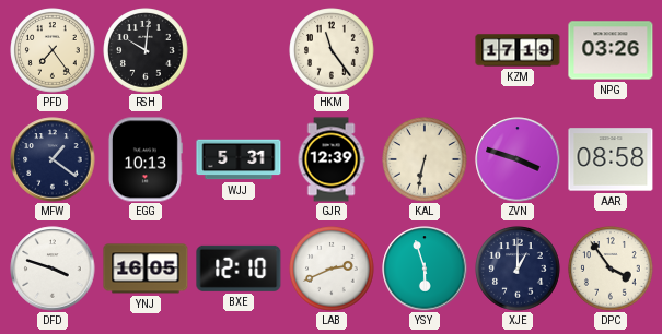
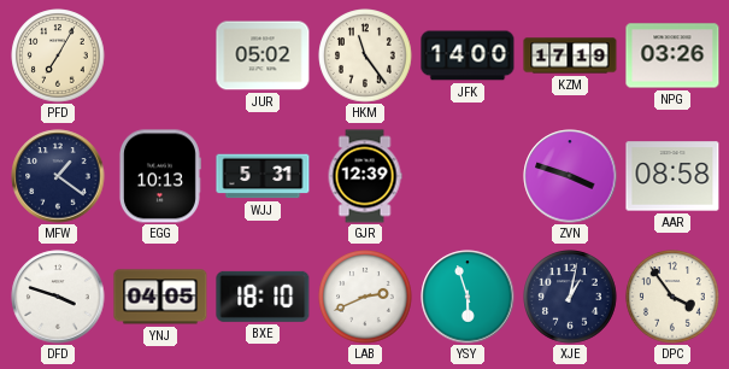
PFD: 7:24 -> 7:05 (58, 55)
RSH: 10:01 -> none (146, 50)
JUR: none -> 05:02 (263, 55)
JFK: none -> 14:00 (468, 55)
KAL: 6:32 -> none (425, 159)
YNJ: 16:05 -> 04:05 (160, 297)
BXE: 12:10 -> 18:10 (263, 297)
XJE: 1:00 -> 1:02 (570, 297)
